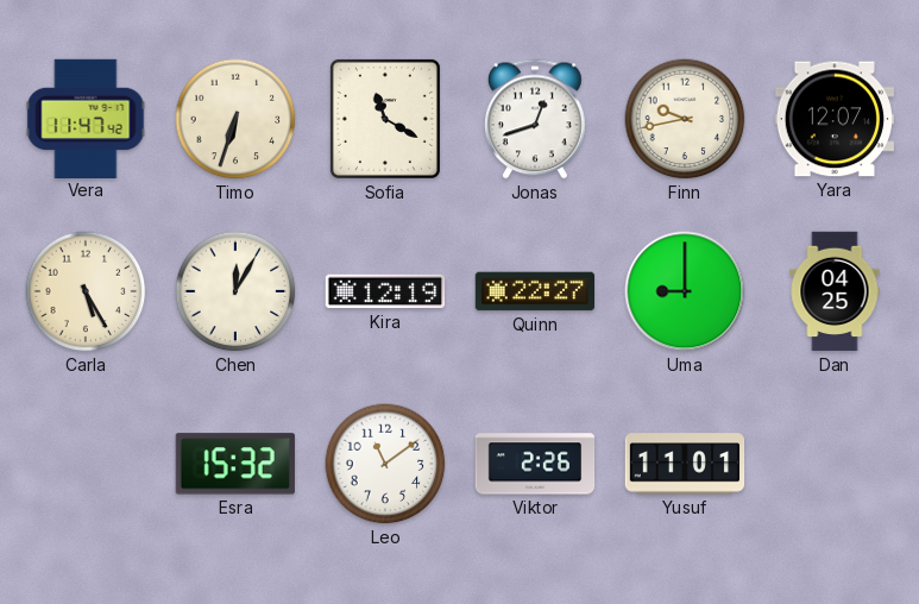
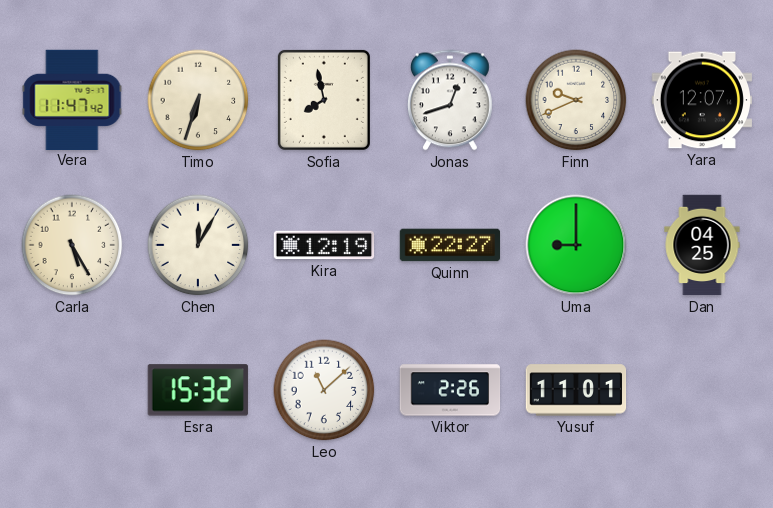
Sofia: 11:20 -> 7:58 (324, 100)
Finn: 9:43 -> 9:41 (576, 100)
Leo: 11:09 -> 11:08 (324, 390)
